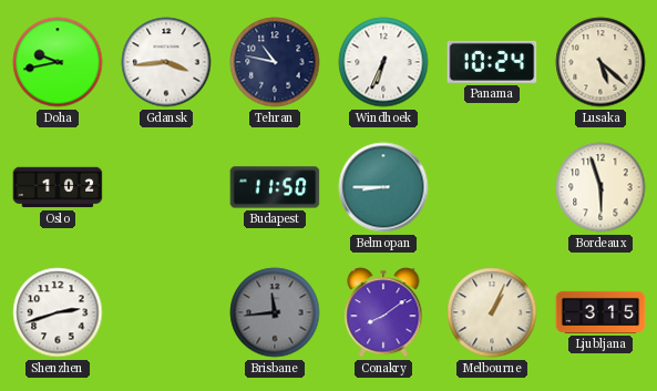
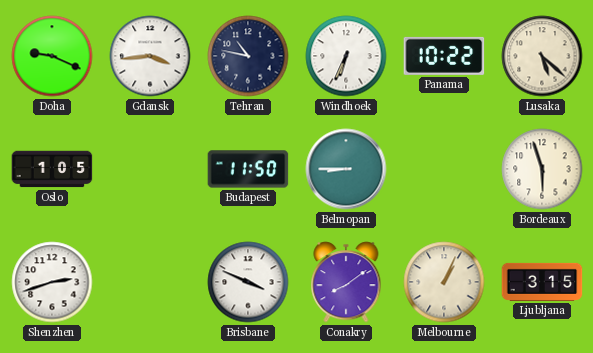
Doha: 9:43 -> 9:19 (52, 56)
Panama: 10:24 -> 10:22 (444, 56)
Oslo: 1:02 -> 1:05 (52, 169)
Brisbane: 11:44 -> 3:49 (248, 282)
Brisbane dial: grey -> white (248, 282)
